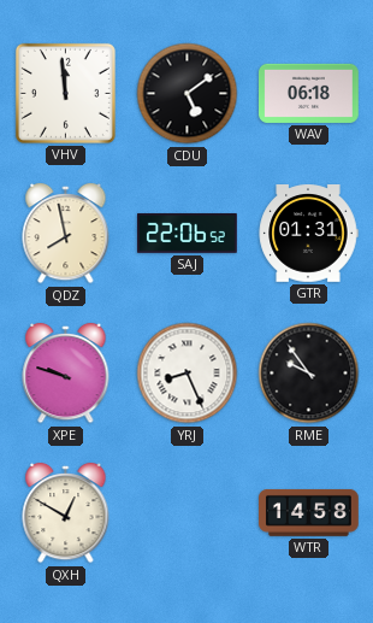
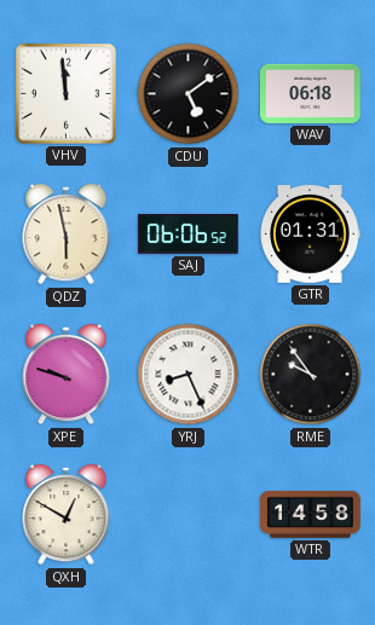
QDZ: 7:58 -> 5:58 (67, 235)
SAJ: 22:06 -> 06:06 (189, 233)
